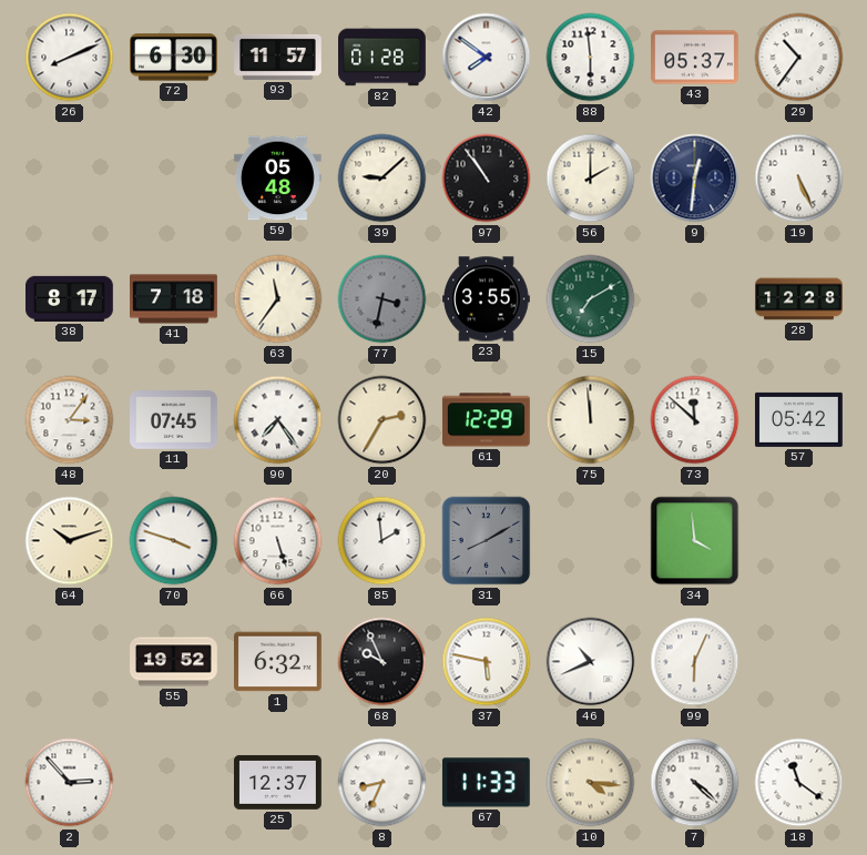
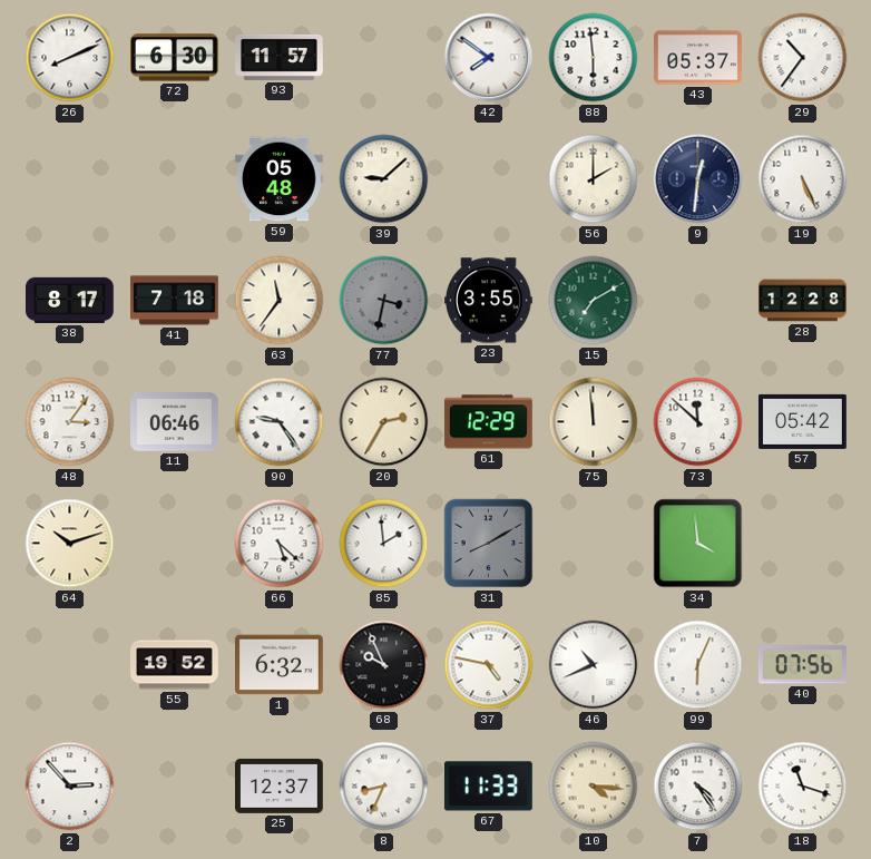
82: 01:28 -> none (382, 58)
97: 10:54 -> none (487, 179)
11: 07:45 -> 06:46 (175, 422)
90: 7:24 -> 9:24 (280, 422)
70: 3:48 -> none (174, 541)
66: 5:27 -> 5:22 (280, 544)
37: 5:47 -> 4:47 (489, 665)
40: none -> 07:56 (803, 665)
7: 4:22 -> 4:24 (698, 787)
18: 11:21 -> 11:18 (803, 787)
